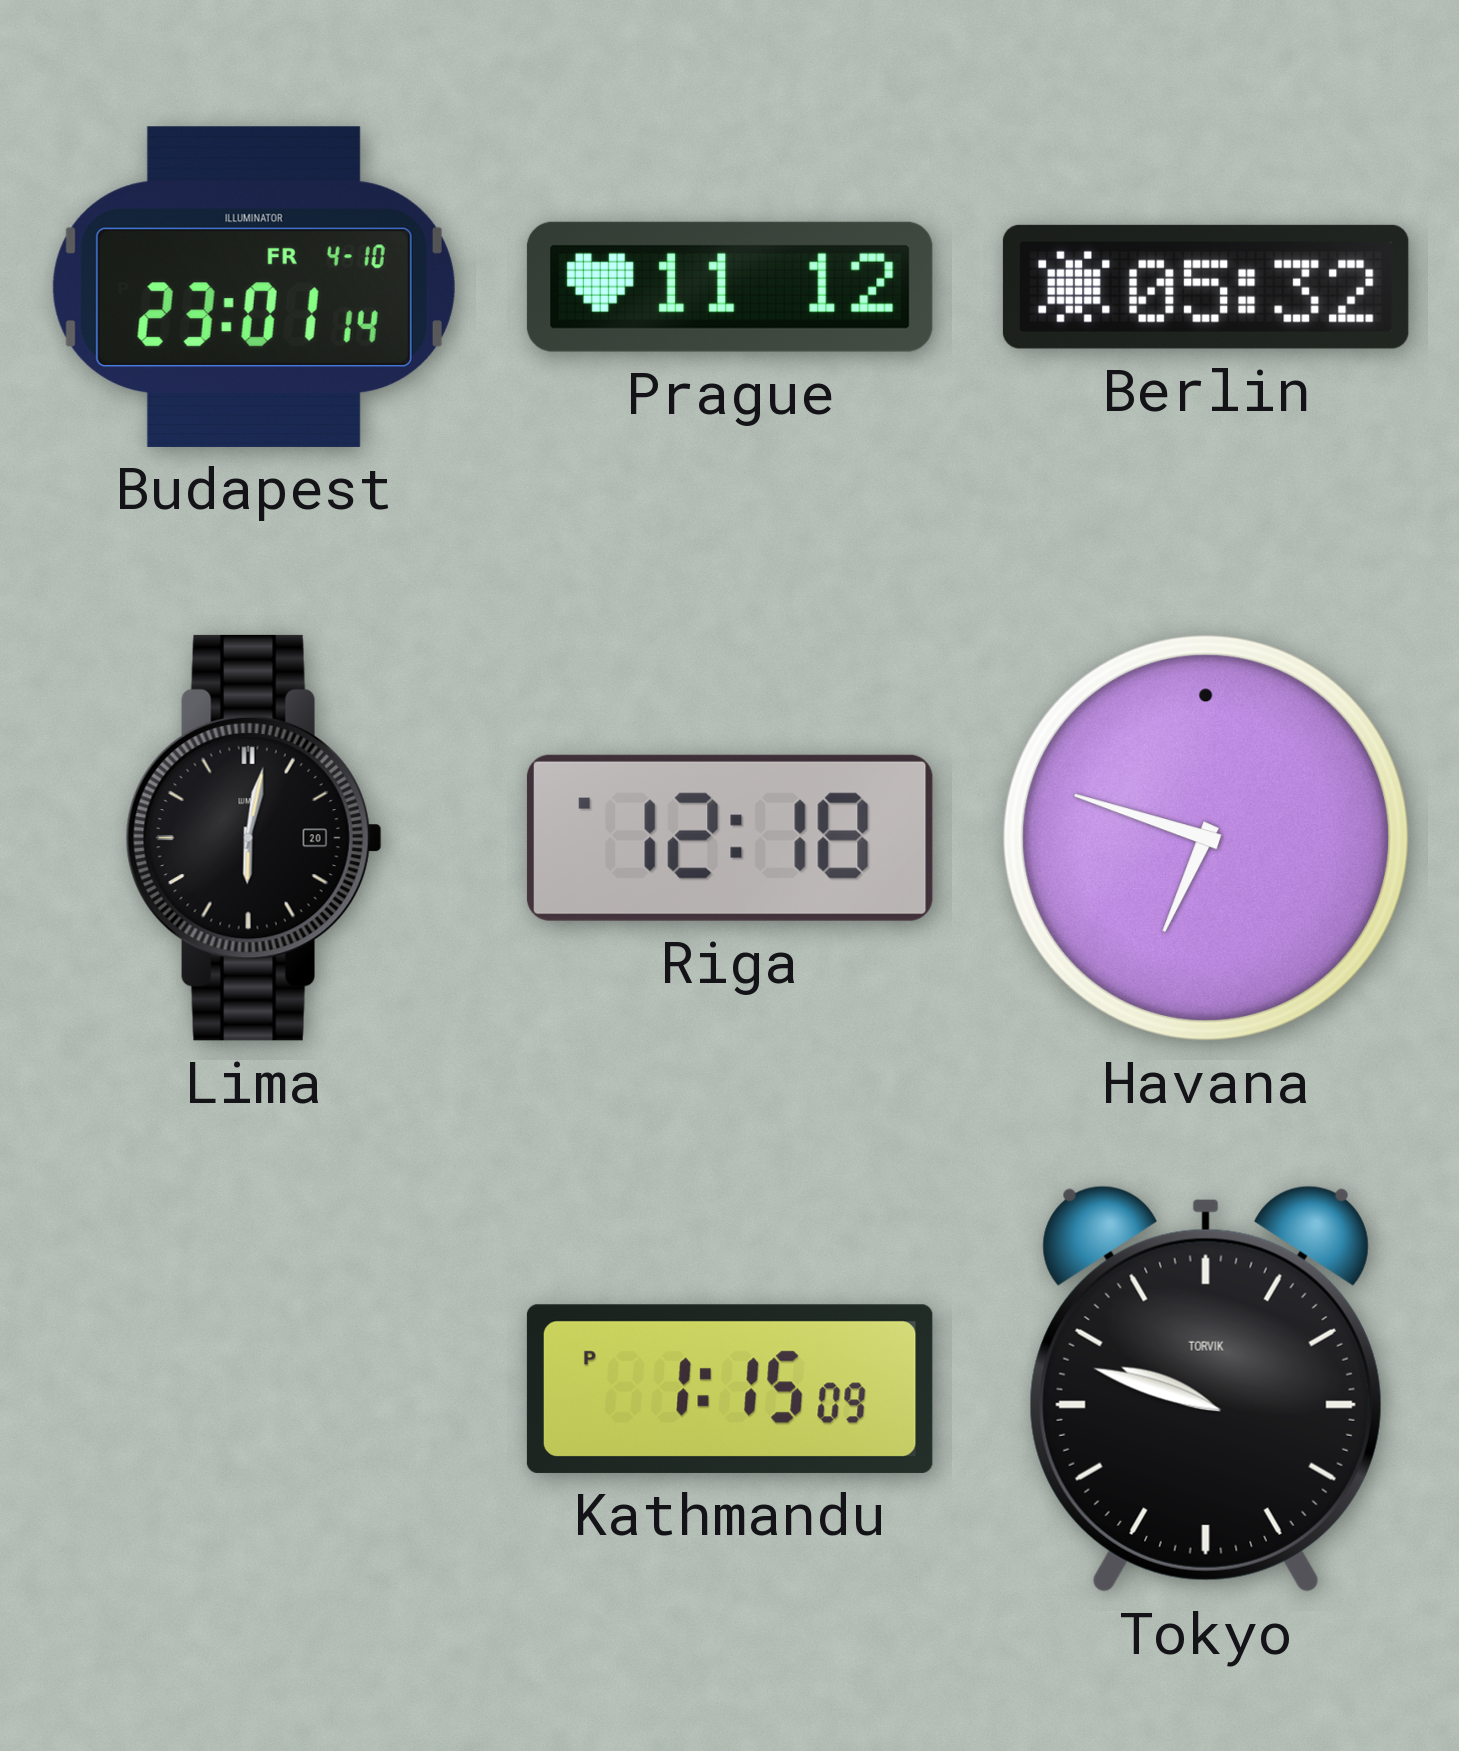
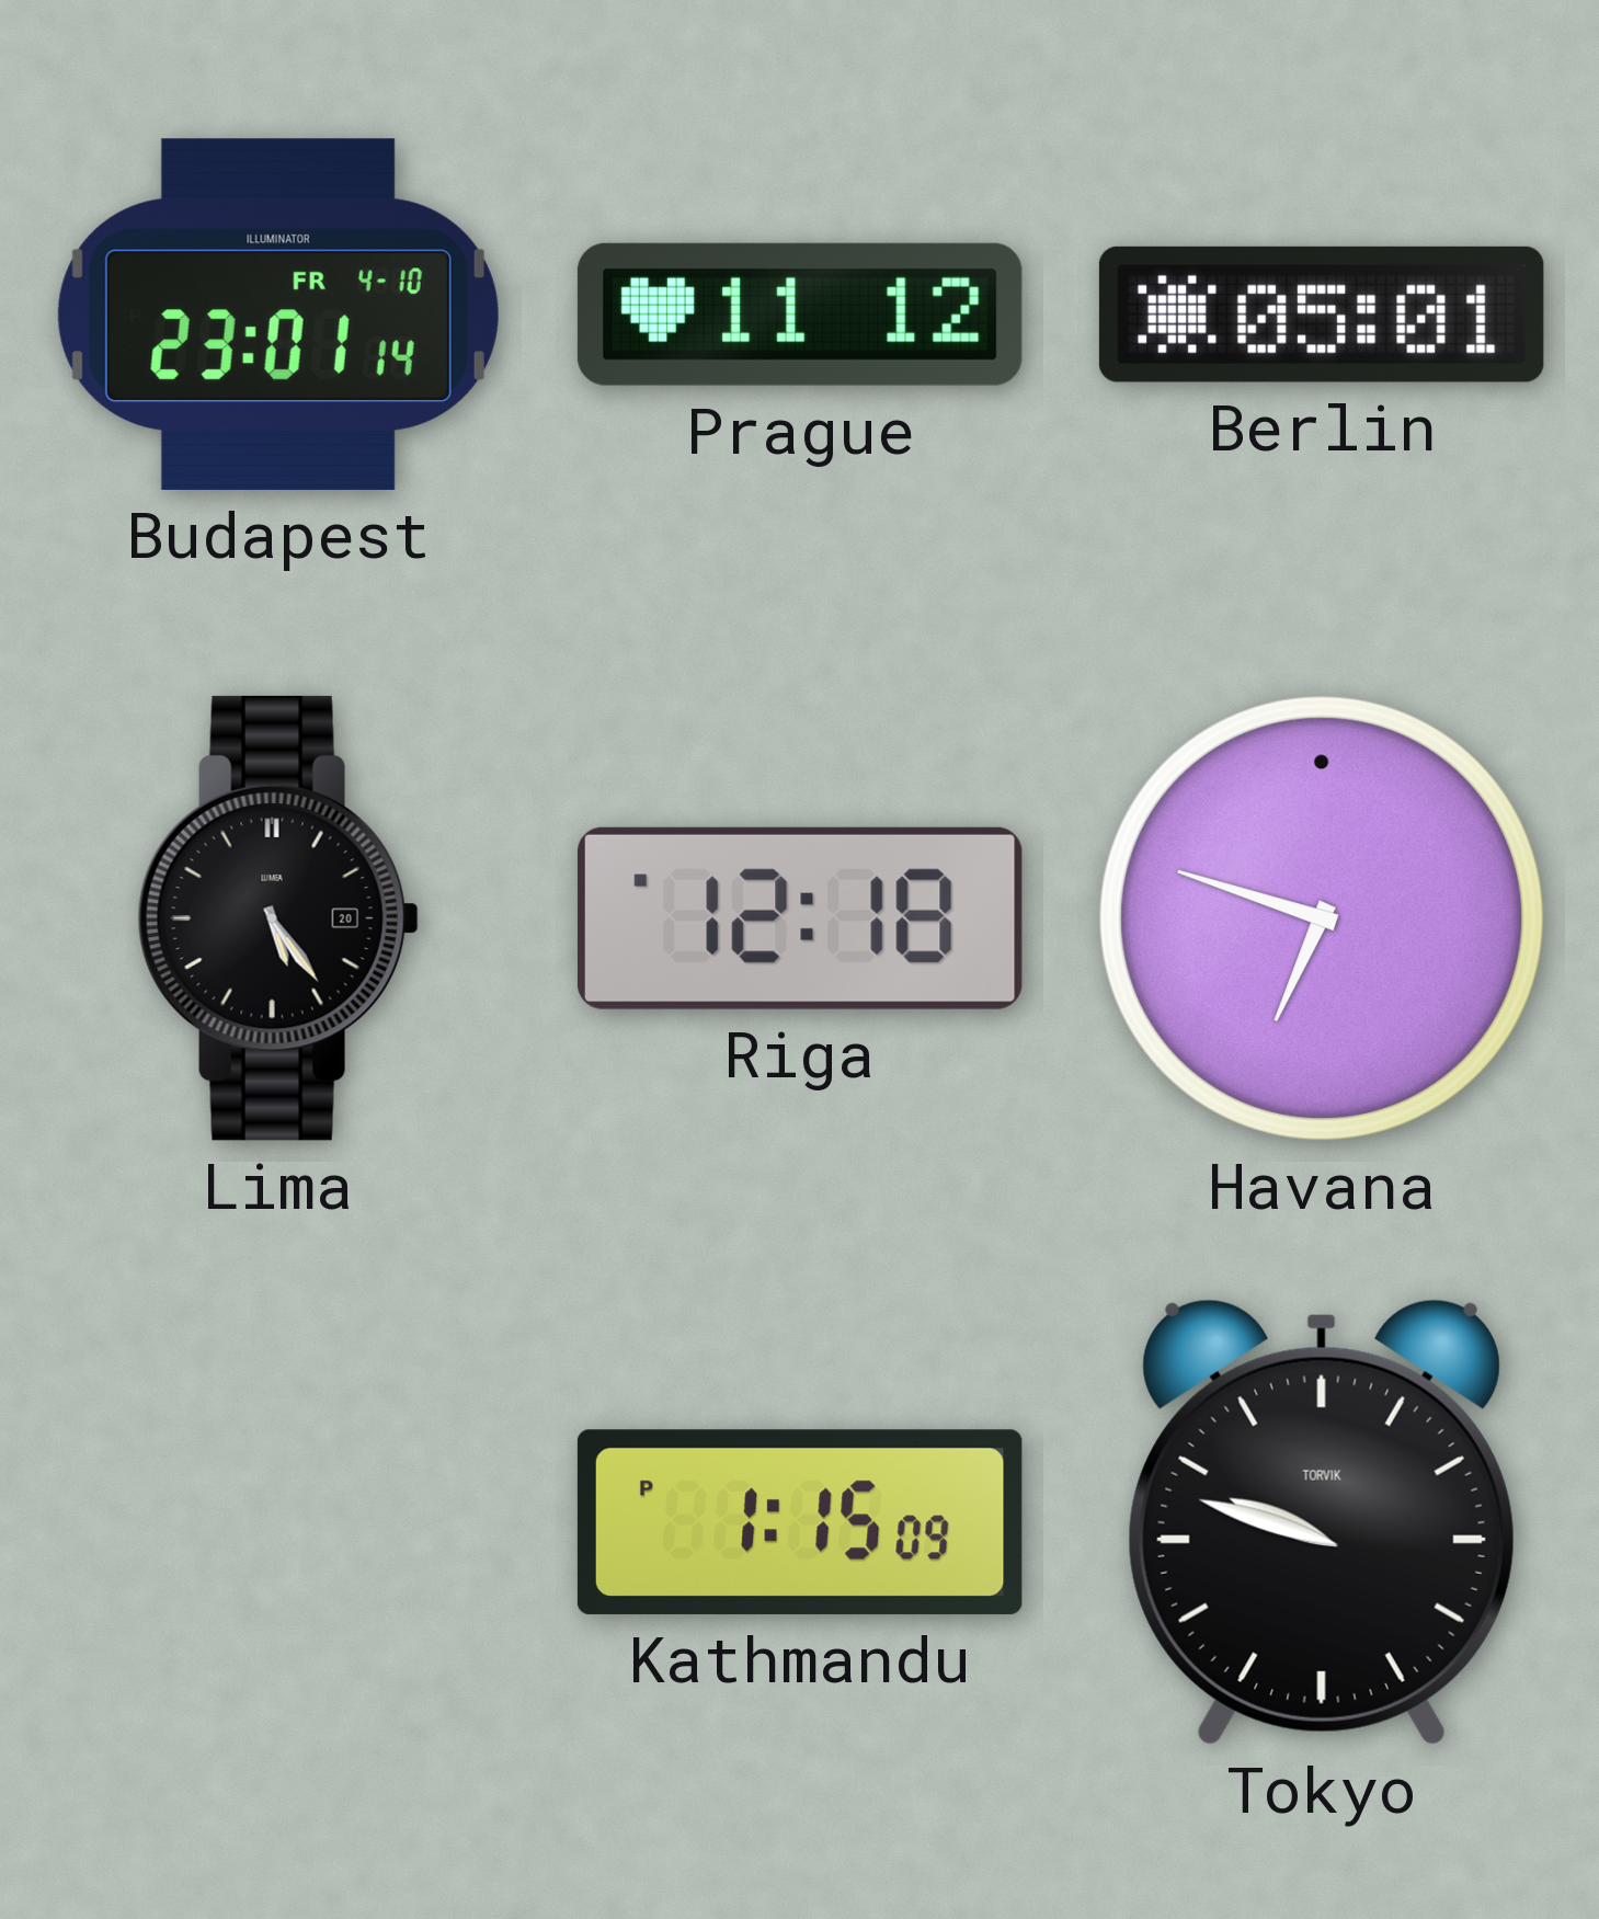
Berlin: 05:32 -> 05:01 (1322, 315)
Lima: 6:02 -> 5:24 (278, 918)
